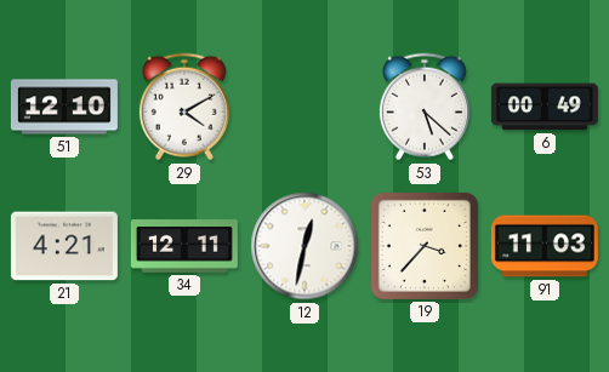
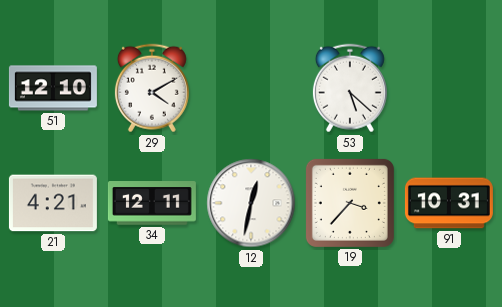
6: 00:49 -> none (545, 107)
91: 11:03 -> 10:31 (449, 203)
